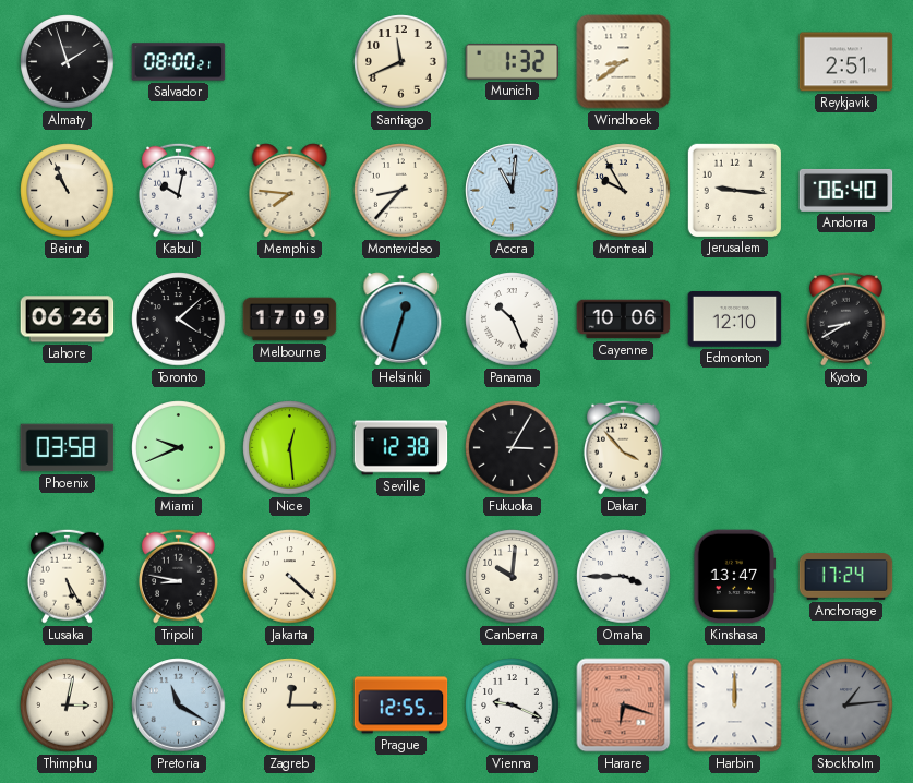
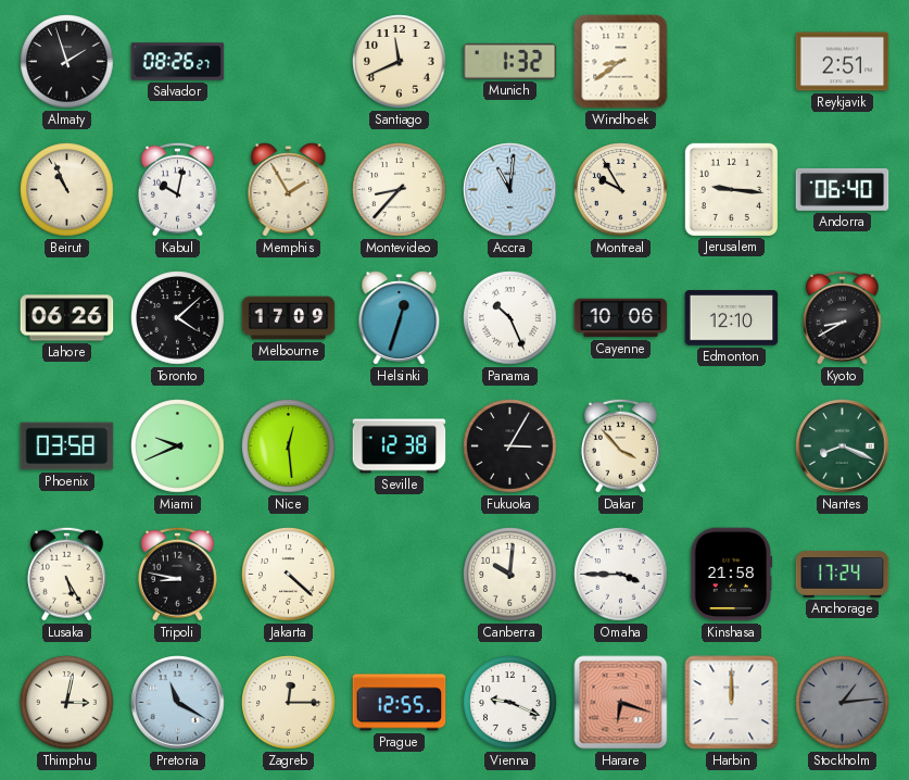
Salvador: 08:00 -> 08:26 (178, 62)
Memphis: 7:46 -> 1:55 (289, 190)
Nantes: none -> 8:19 (843, 446)
Kinshasa: 13:47 -> 21:58 (732, 575)
